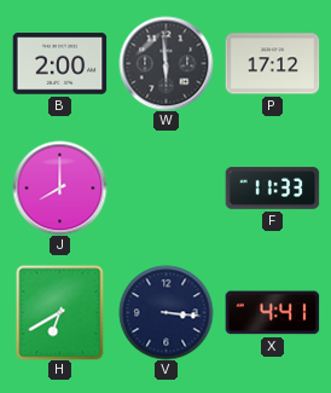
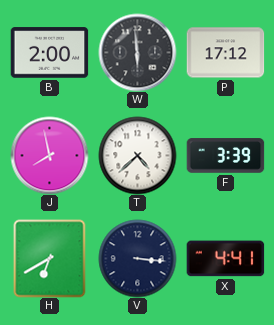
J: 8:00 -> 7:58 (49, 155)
T: none -> 4:38 (137, 155)
F: 11:33 -> 3:39 (225, 156)
